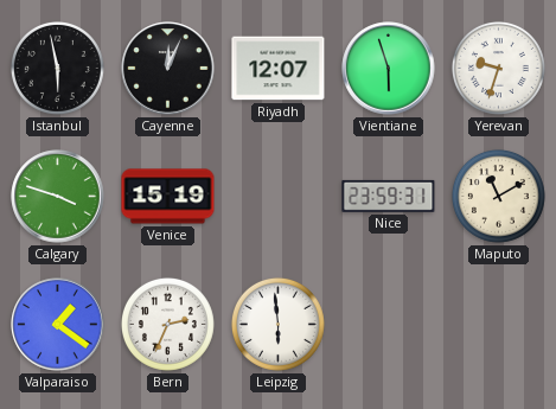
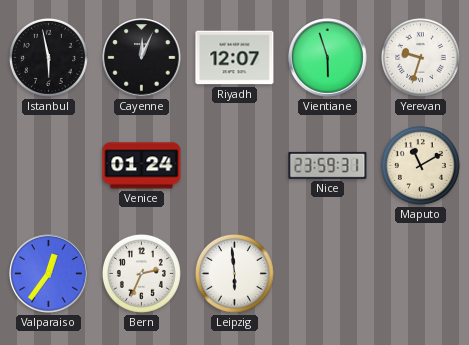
Calgary: 3:48 -> none (58, 197)
Venice: 15:19 -> 01:24 (142, 166)
Valparaiso: 1:21 -> 12:36 (49, 274)
